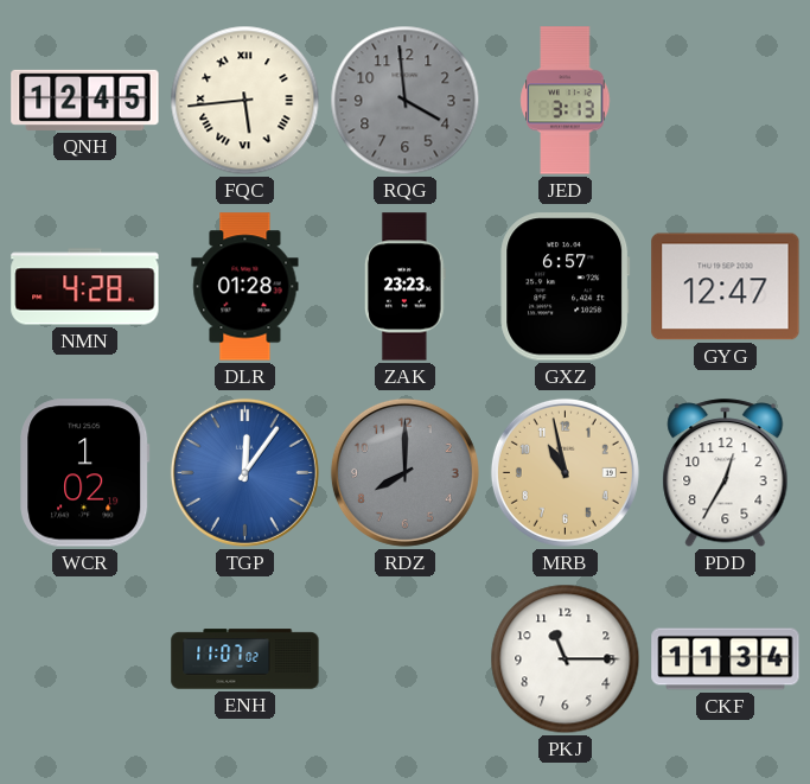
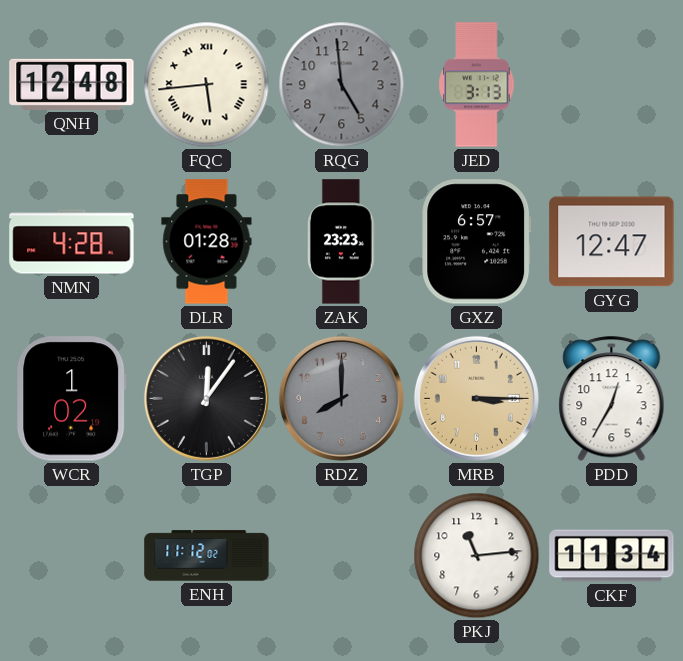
QNH: 12:45 -> 12:48 (72, 84)
RQG: 3:59 -> 4:59 (342, 85)
TGP dial: blue -> black (206, 398)
MRB: 10:58 -> 3:15 (476, 398)
ENH: 11:07 -> 11:12 (207, 556)
PKJ: 11:15 -> 11:14 (477, 556)
